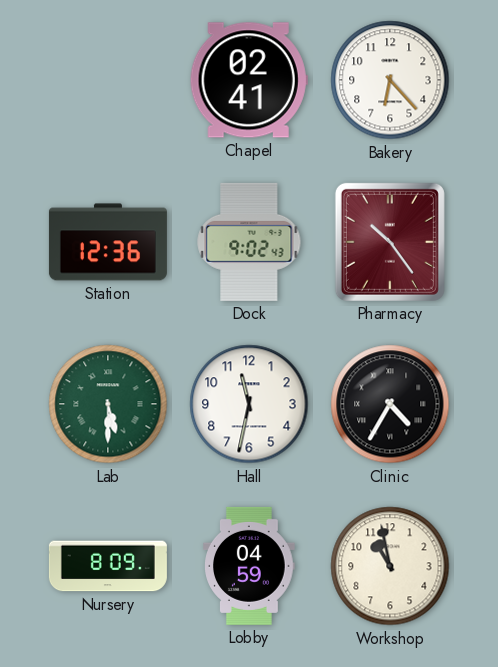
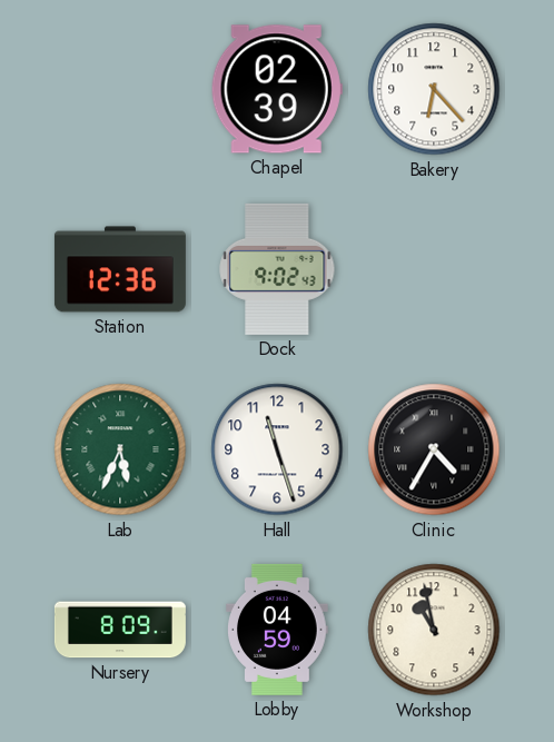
Chapel: 02:41 -> 02:39 (277, 89)
Pharmacy: 10:24 -> none (390, 242)
Lab: 5:30 -> 5:34 (120, 449)
Hall: 11:32 -> 11:27 (277, 449)
